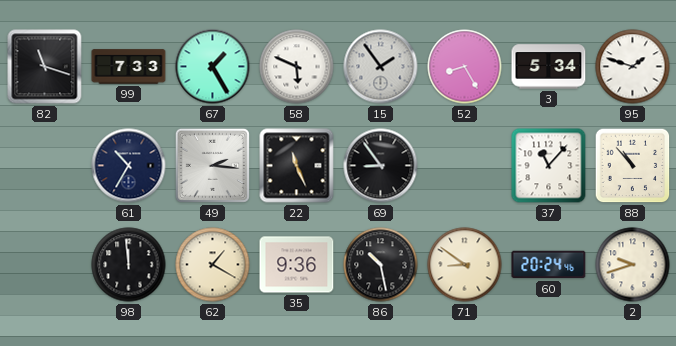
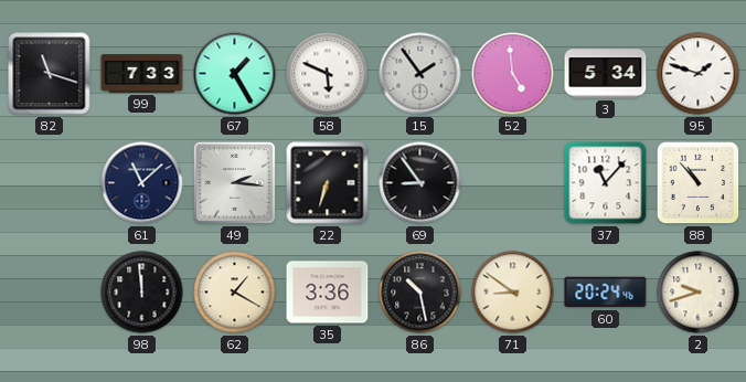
52: 8:25 -> 4:59 (513, 74)
61: 10:35 -> 11:08 (142, 183)
22: 11:26 -> 6:33 (328, 183)
35: 9:36 -> 3:36 (328, 293)
